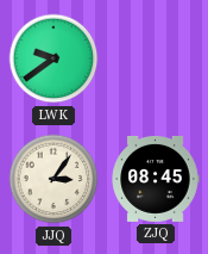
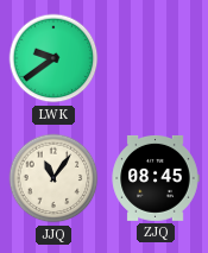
JJQ: 3:06 -> 11:06 (53, 178)
